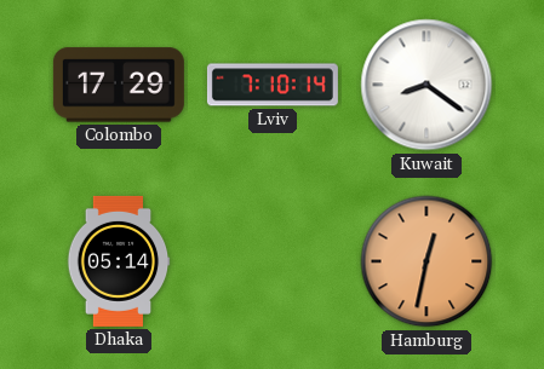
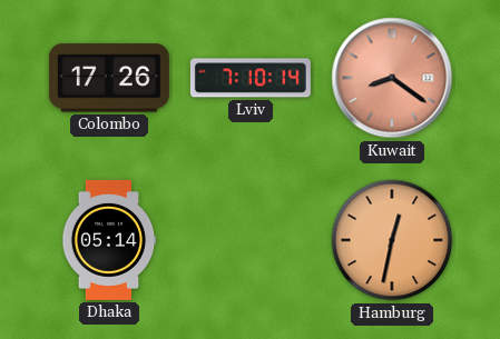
Colombo: 17:29 -> 17:26 (109, 78)
Kuwait dial: white -> salmon (392, 78)
